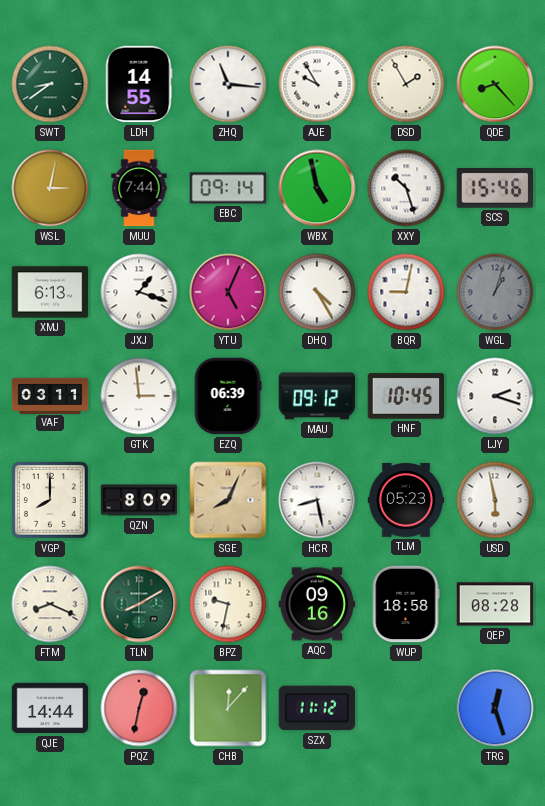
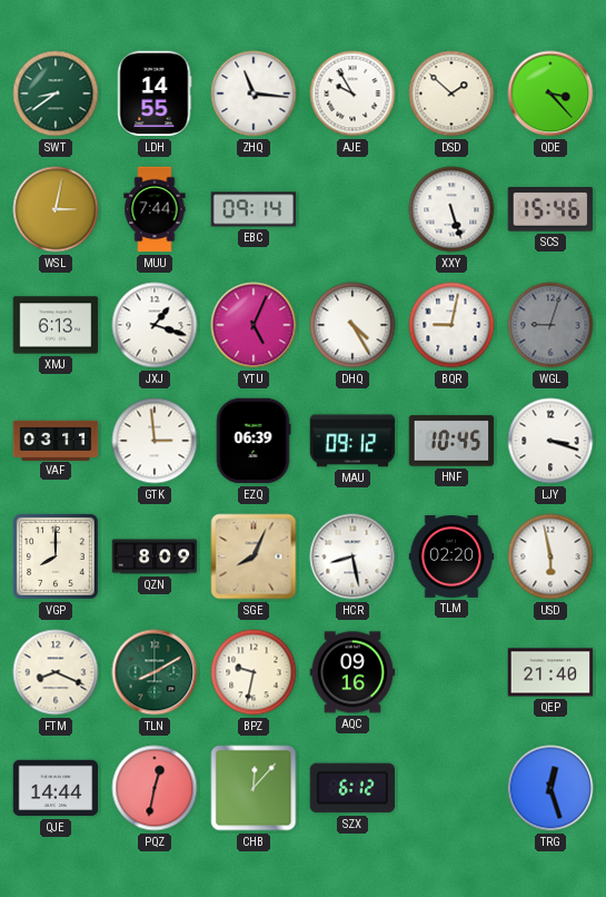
DSD: 1:55 -> 1:52 (451, 93)
QDE: 8:23 -> 3:23 (550, 93)
WBX: 4:58 -> none (317, 188)
XXY: 10:27 -> 5:27 (451, 209)
WGL: 1:03 -> 9:03 (550, 325)
LJY: 2:18 -> 3:18 (550, 441)
TLM: 05:23 -> 02:20 (451, 558)
WUP: 18:58 -> none (406, 604)
QEP: 08:28 -> 21:40 (550, 672)
SZX: 11:12 -> 6:12 (352, 788)
